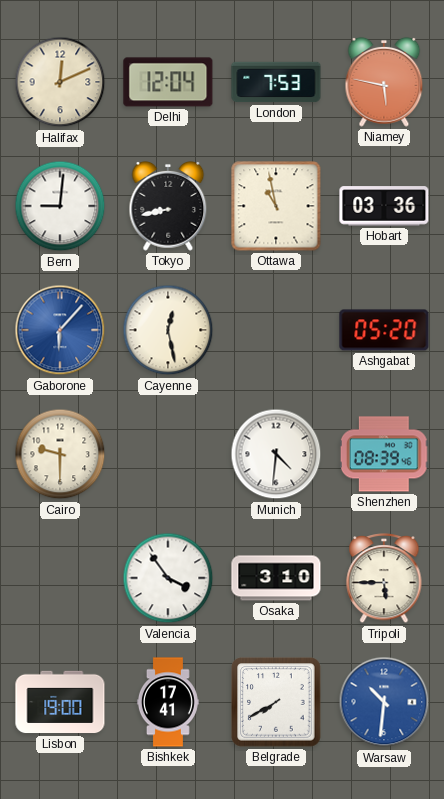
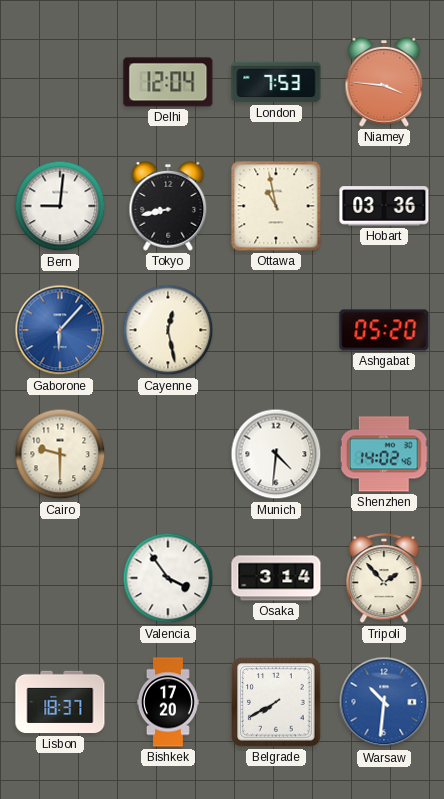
Halifax: 12:11 -> none (60, 82)
Niamey: 5:47 -> 3:46 (384, 82)
Shenzhen: 08:39 -> 14:02 (384, 454)
Osaka: 3:10 -> 3:14 (276, 578)
Tripoli: 5:45 -> 1:53 (384, 579)
Lisbon: 19:00 -> 18:37 (60, 702)
Bishkek: 17:41 -> 17:20 (168, 702)
